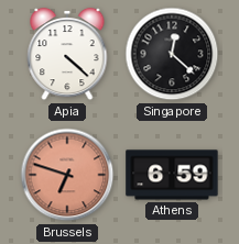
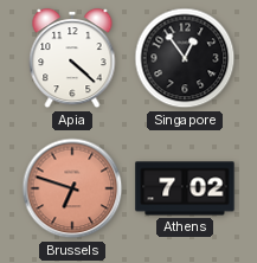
Singapore: 12:22 -> 12:54 (185, 58)
Athens: 6:59 -> 7:02 (185, 188)
